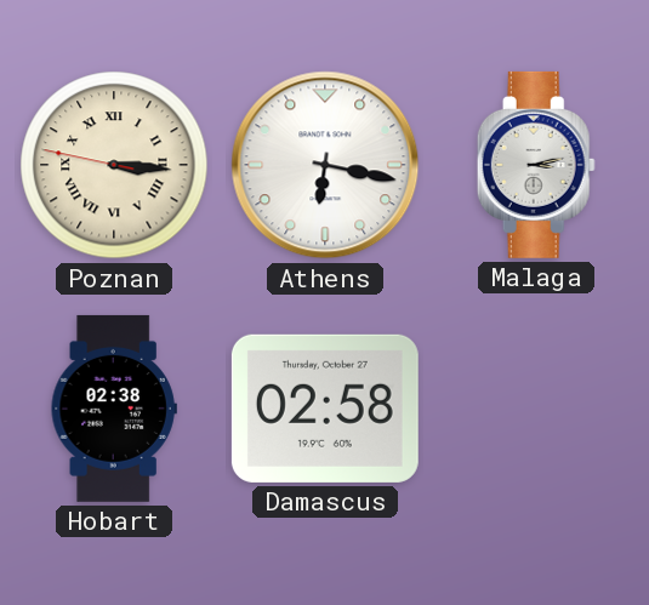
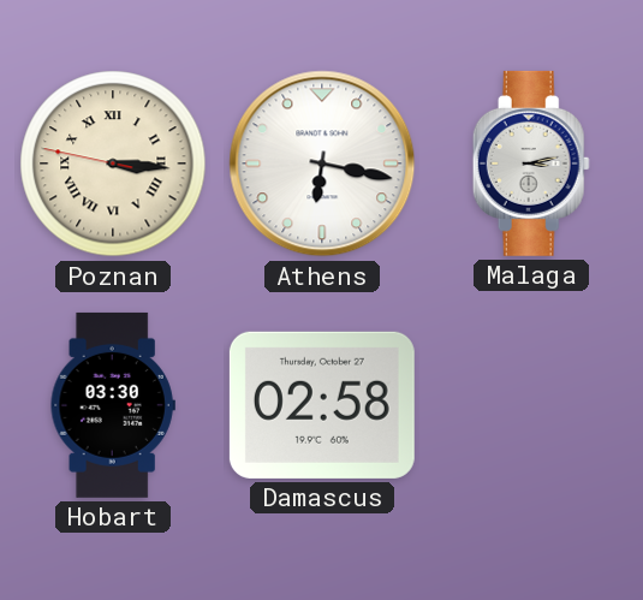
Hobart: 02:38 -> 03:30 (113, 405)
